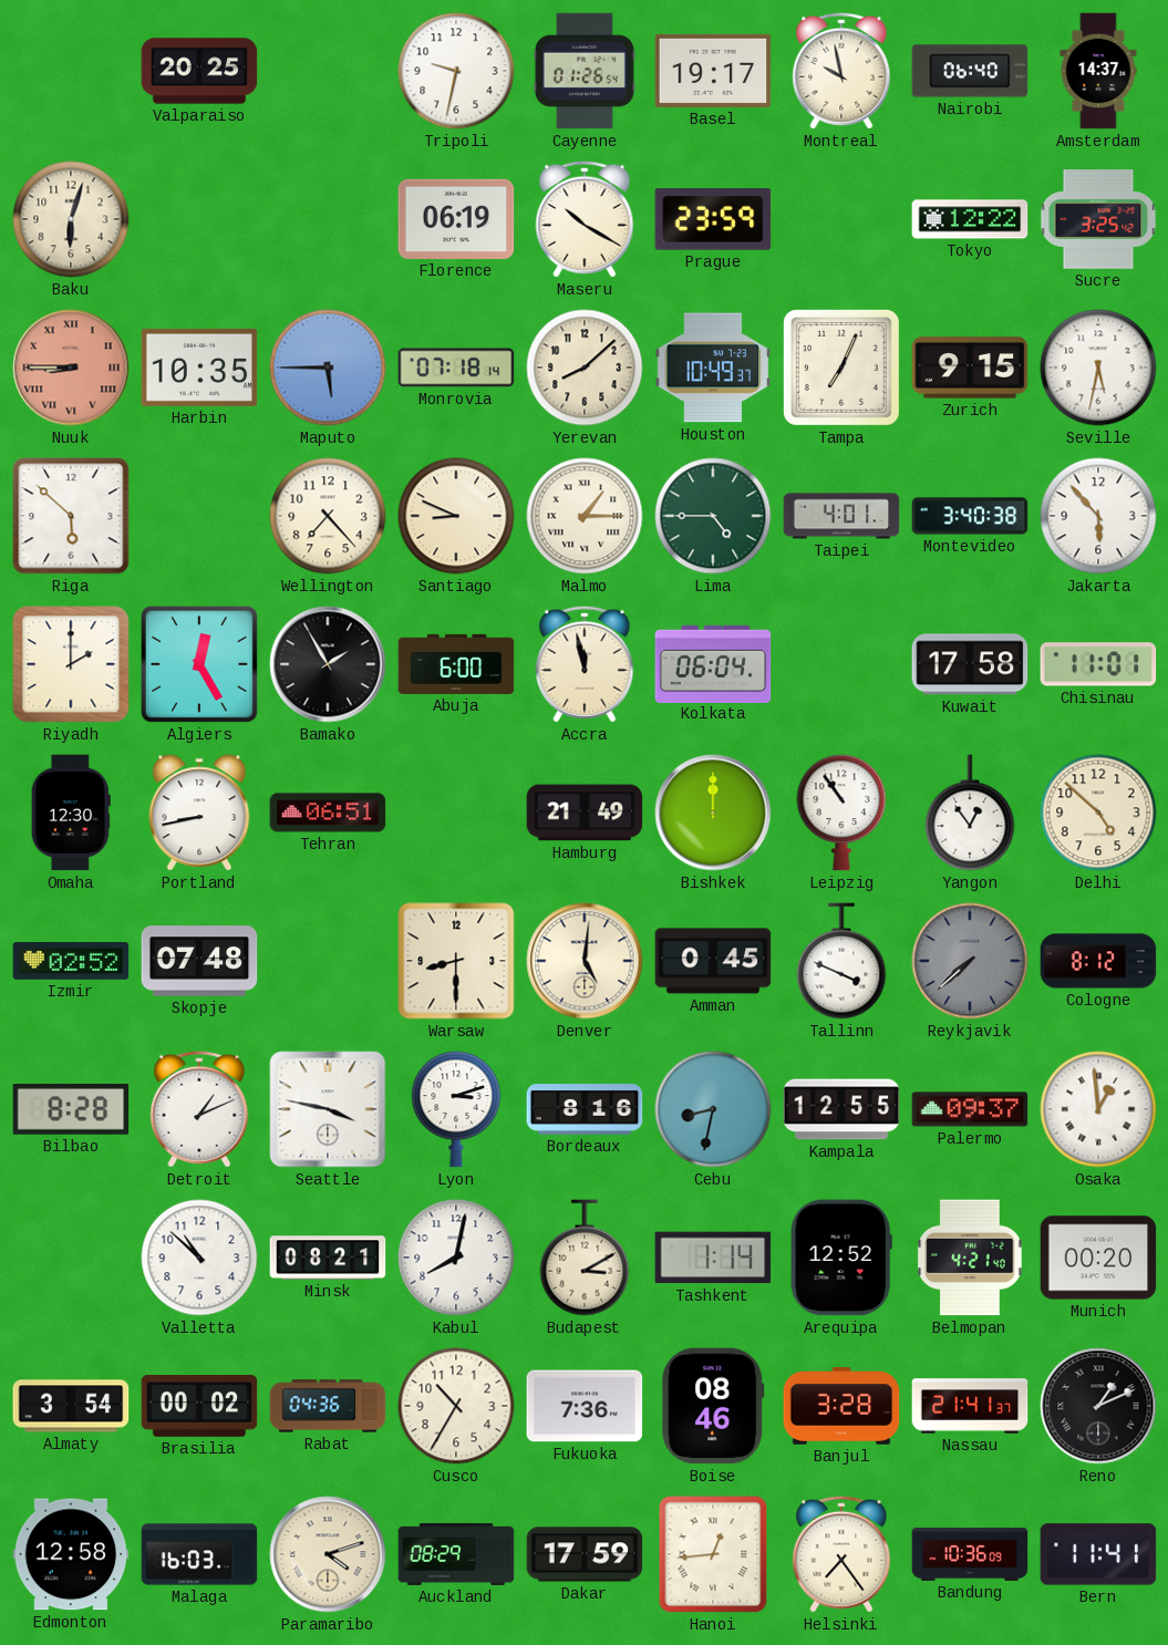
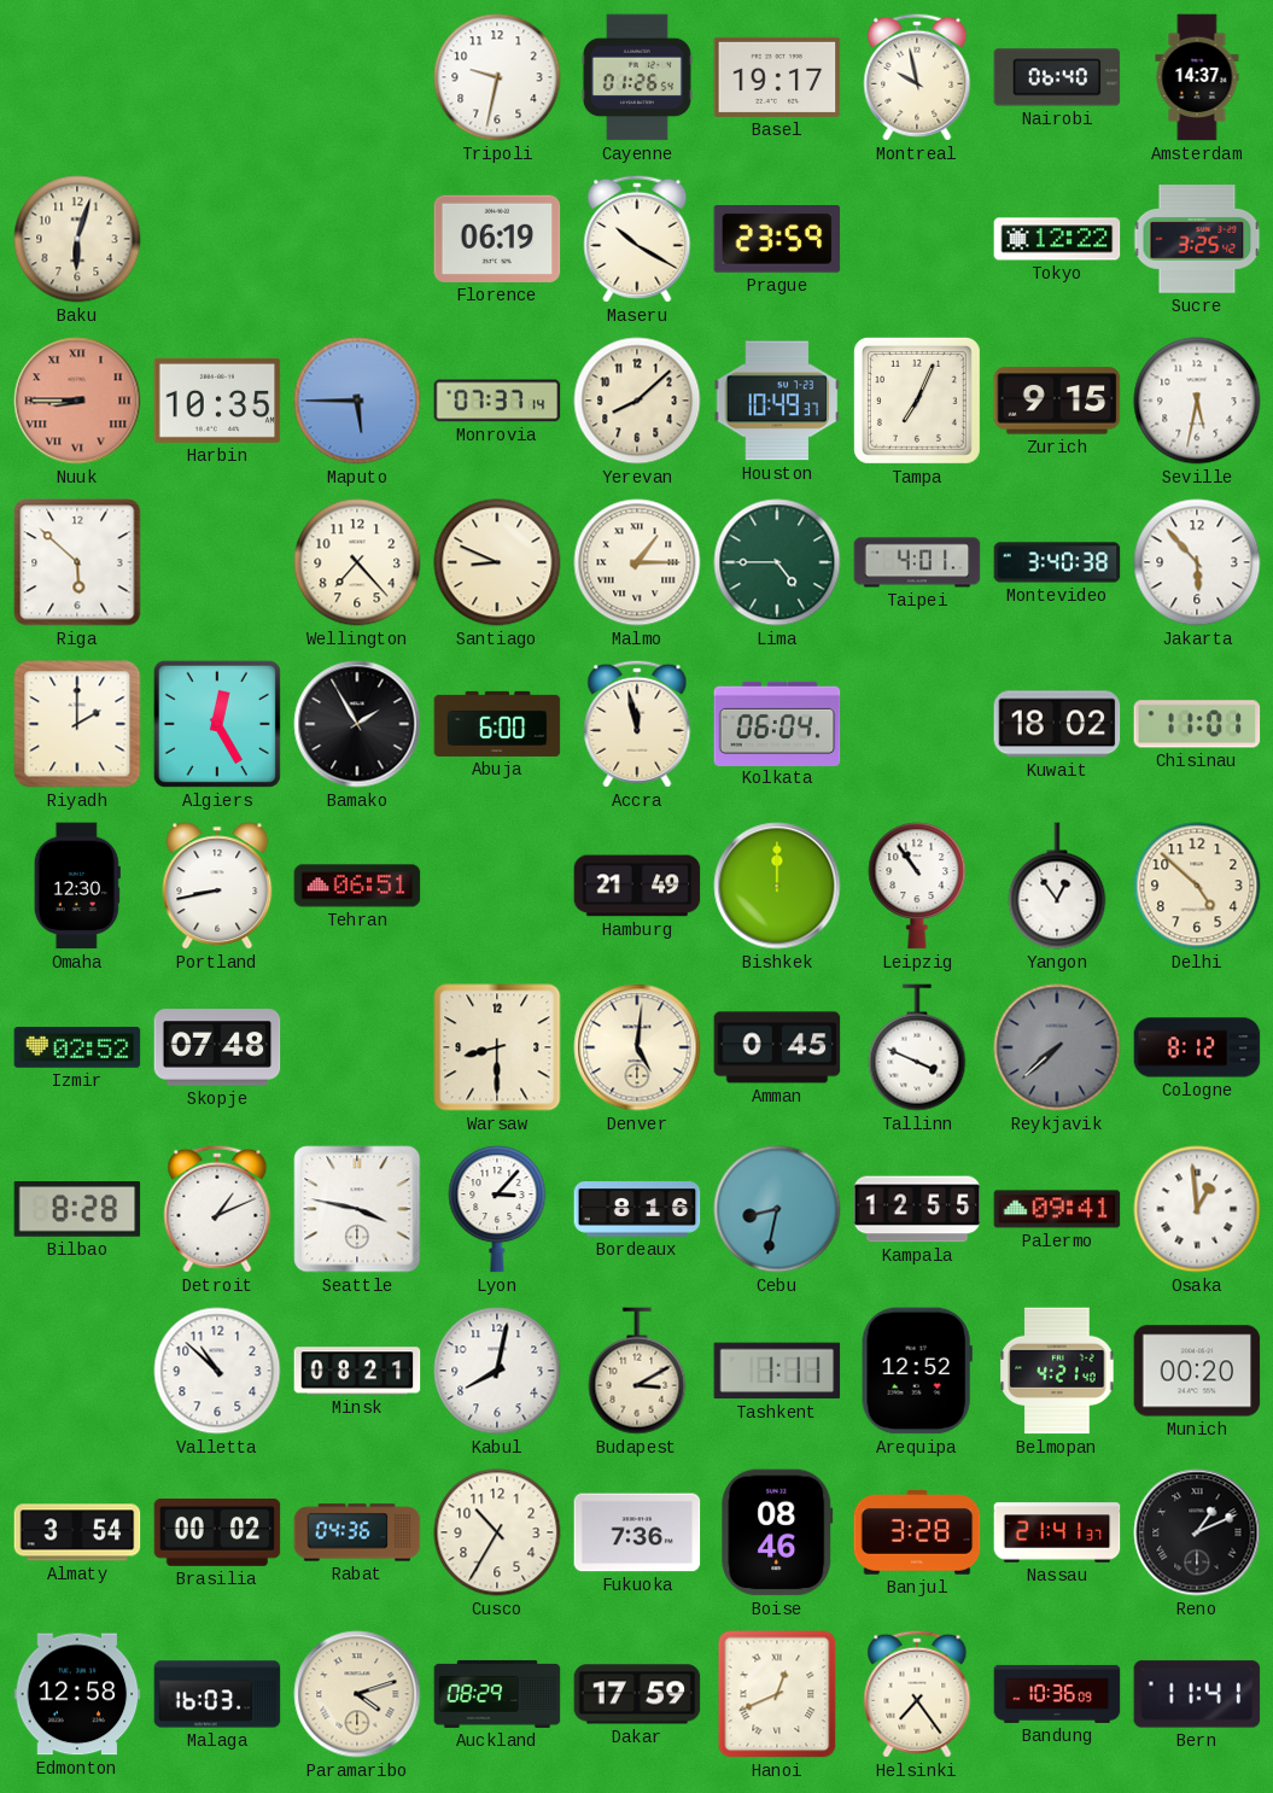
Valparaiso: 20:25 -> none (199, 71)
Monrovia: 07:18 -> 07:37 (497, 401)
Kuwait: 17:58 -> 18:02 (1057, 724)
Lyon: 3:12 -> 3:07 (497, 1209)
Palermo: 09:37 -> 09:41 (1057, 1209)
Tashkent: 1:14 -> 1:11 (777, 1371)
Hanoi: 12:44 -> 12:41 (777, 1694)
